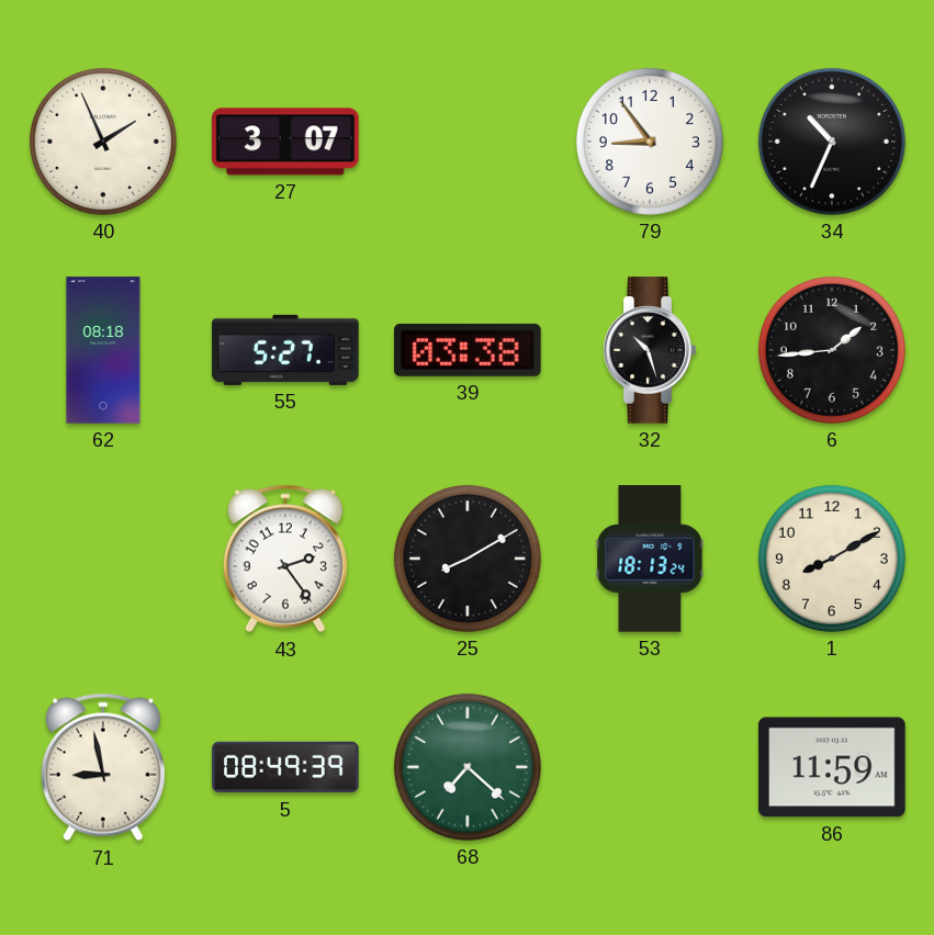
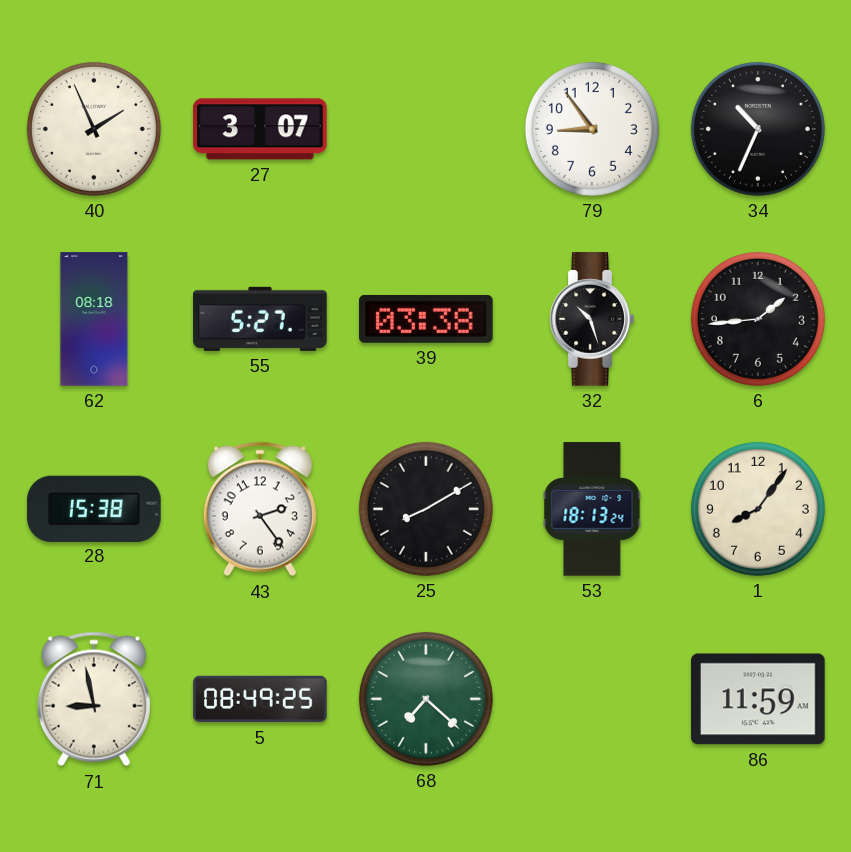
28: none -> 15:38 (94, 508)
1: 8:10 -> 8:06 (758, 509)
5: 08:49:39 -> 08:49:25 (260, 699)
